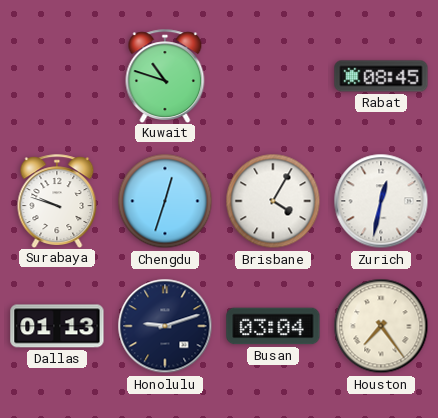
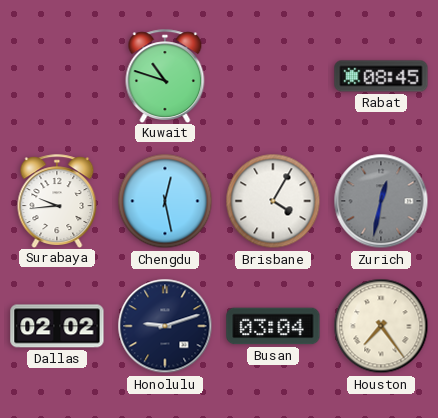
Surabaya: 9:48 -> 9:44 (57, 201)
Chengdu: 12:33 -> 12:28 (165, 201)
Zurich dial: white -> grey (381, 201)
Dallas: 01:13 -> 02:02 (57, 326)
